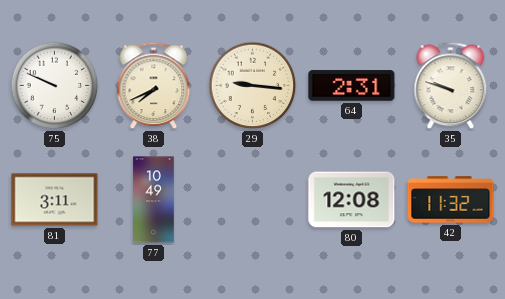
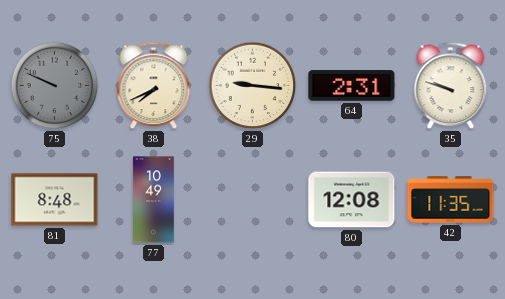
75 dial: white -> grey (55, 86)
81: 3:11 -> 8:48 (55, 200)
42: 11:32 -> 11:35 (451, 200)
